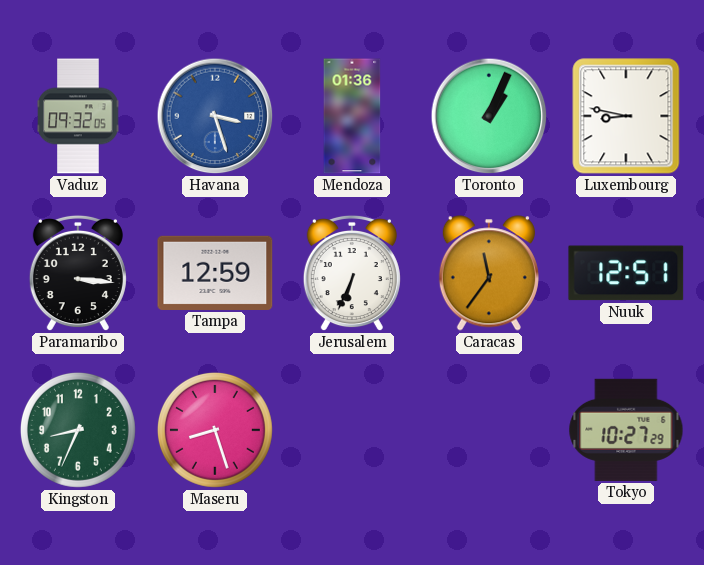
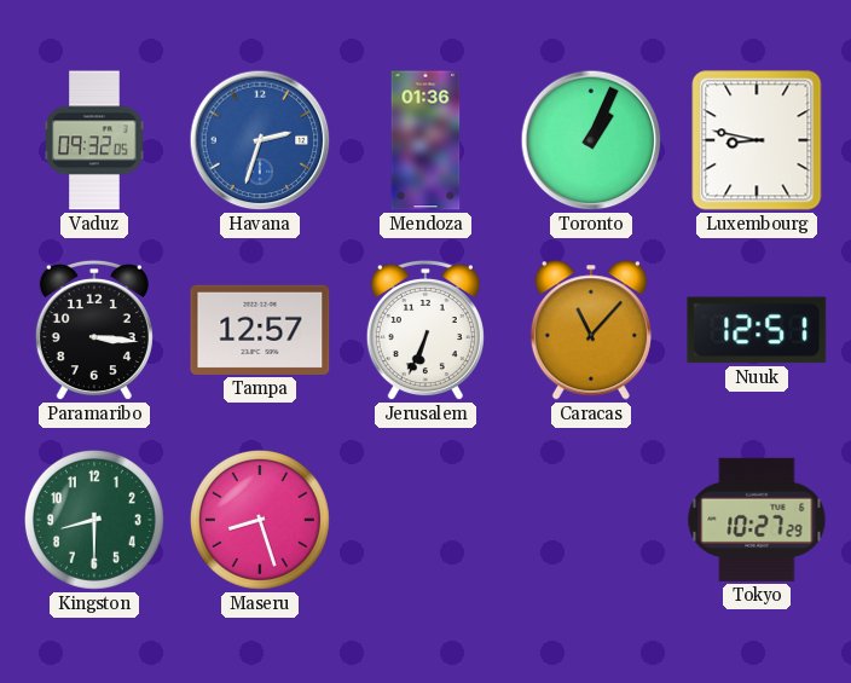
Havana: 3:27 -> 2:33 (260, 140)
Tampa: 12:59 -> 12:57 (260, 330)
Caracas: 11:36 -> 11:07 (591, 330)
Kingston: 8:34 -> 8:30 (94, 520)
